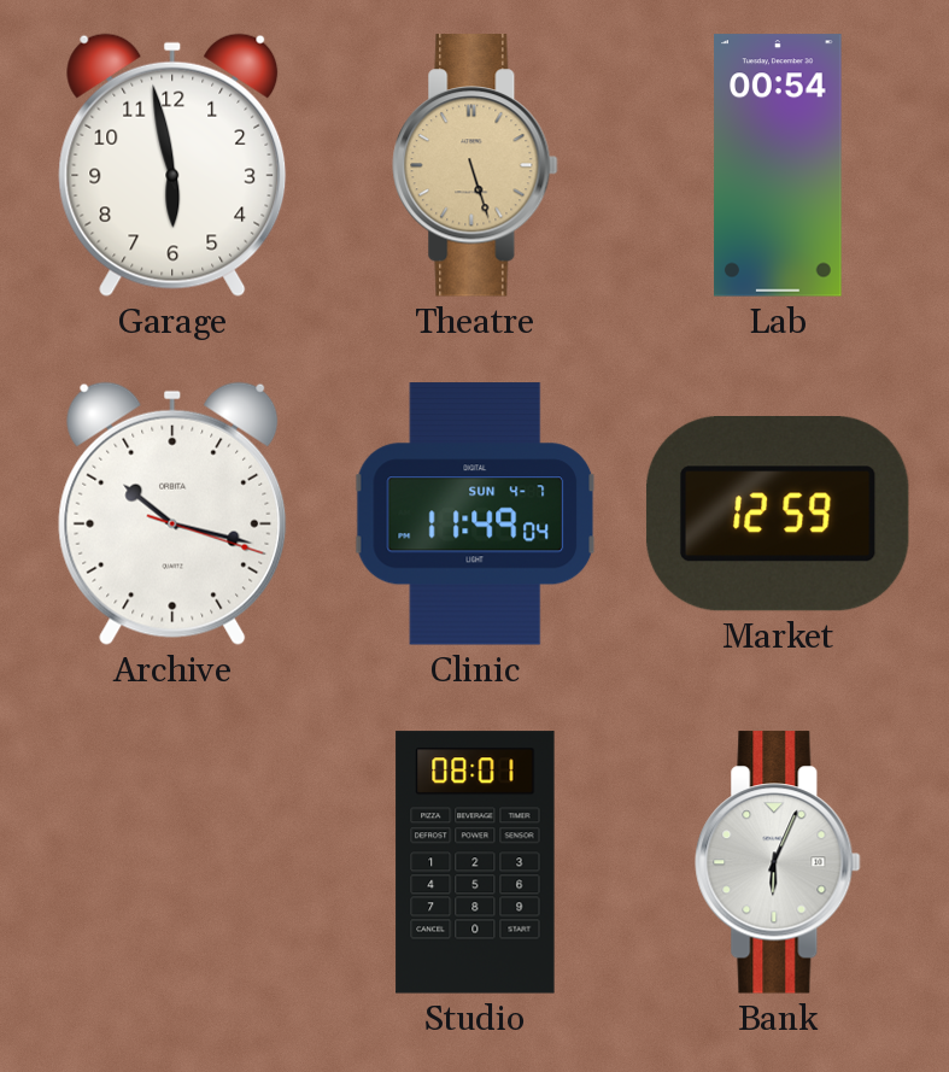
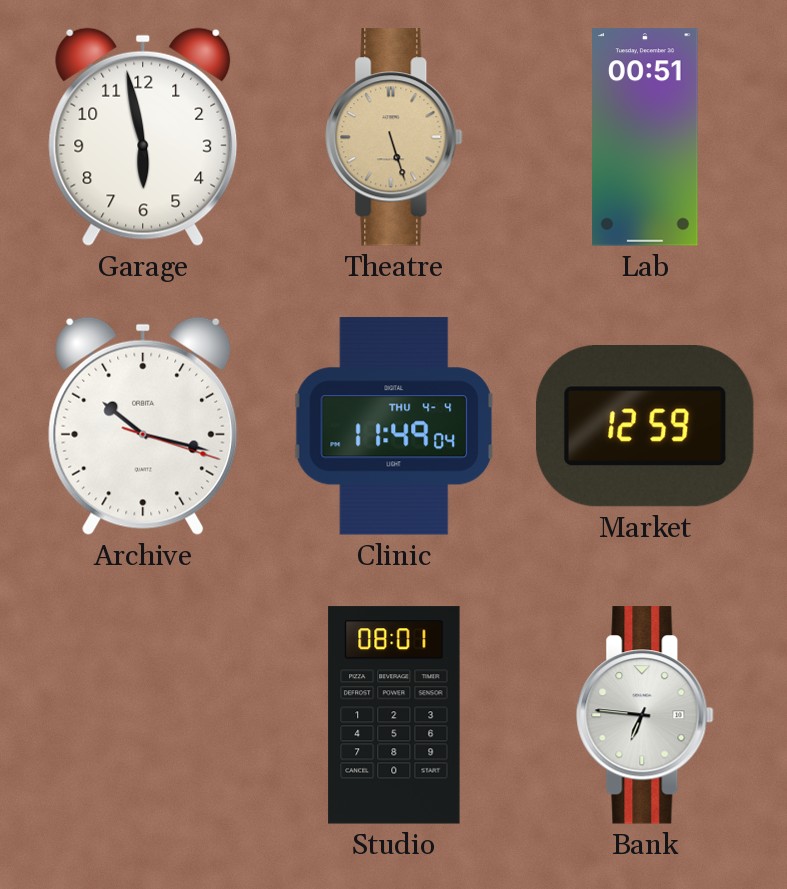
Lab: 00:54 -> 00:51 (645, 137)
Clinic date: SUN 4-7 -> THU 4-4 (394, 426)
Bank: 6:04 -> 6:46 (645, 715)
